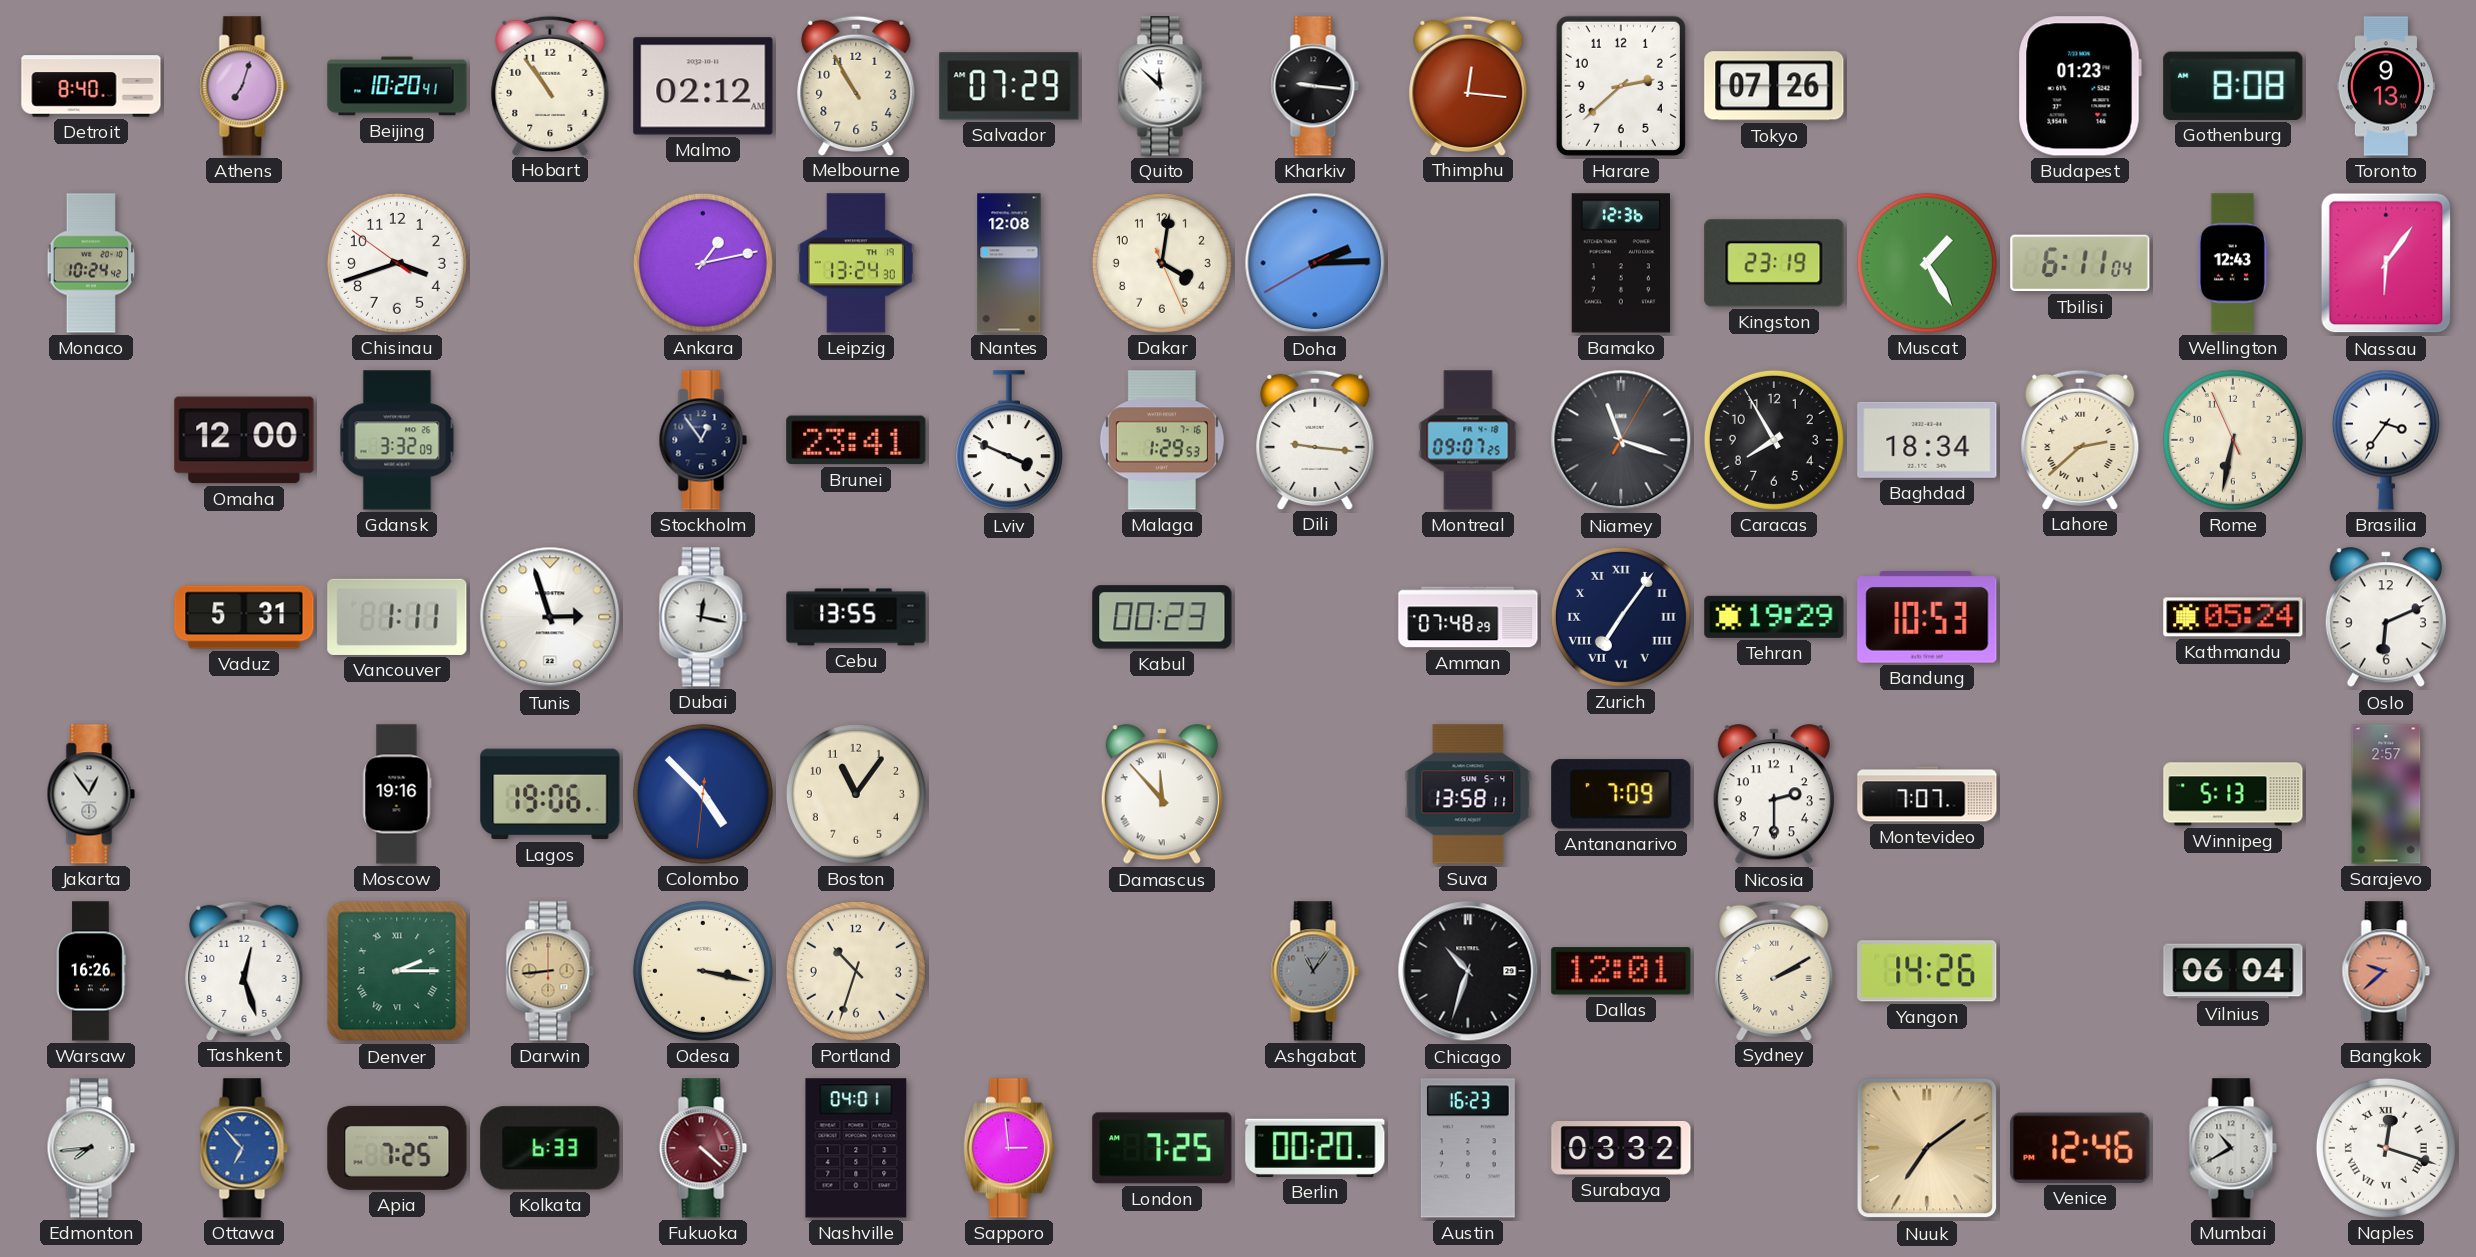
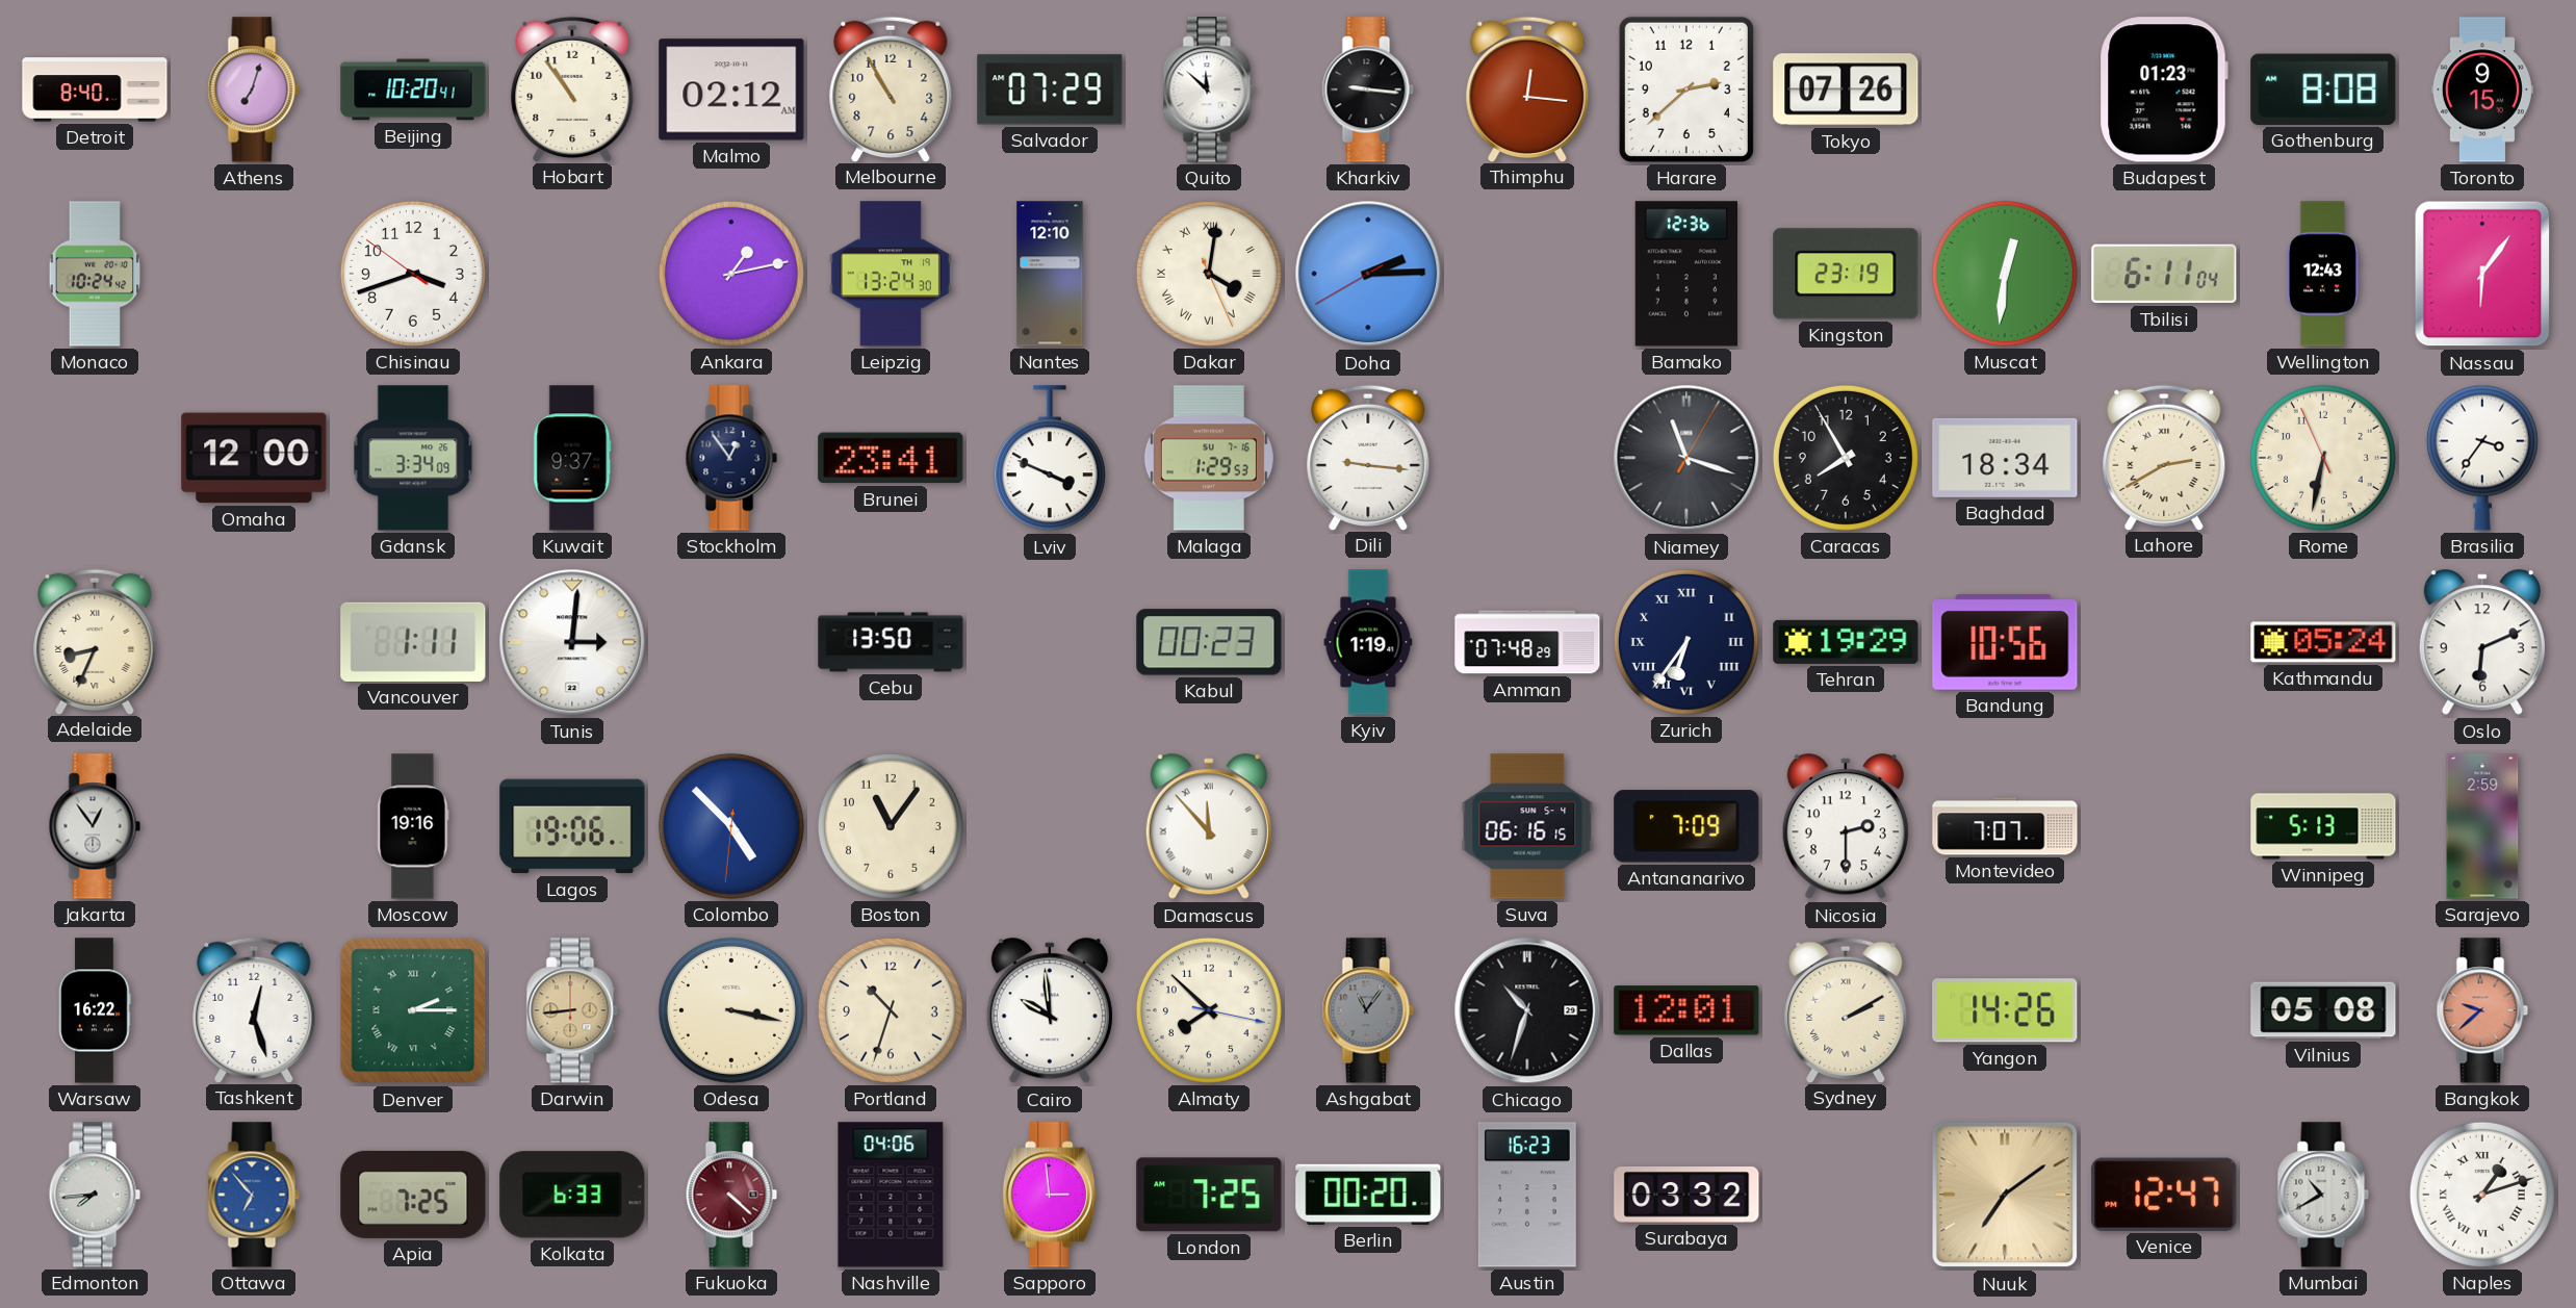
Toronto: 9:13 -> 9:15 (2482, 89)
Nantes: 12:08 -> 12:10 (1050, 274)
Dakar numerals: Arabic -> Roman (1209, 274)
Muscat: 1:25 -> 12:31 (2005, 274)
Gdansk: 3:32 -> 3:34 (413, 458)
Kuwait: none -> 9:37 (572, 458)
Montreal: 09:07 -> none (1468, 440)
Lahore: 2:38 -> 2:40 (2164, 457)
Adelaide: none -> 8:34 (95, 641)
Vaduz: 5:31 -> none (244, 617)
Tunis: 2:57 -> 3:01 (572, 642)
Dubai: 12:17 -> none (703, 617)
Cebu: 13:55 -> 13:50 (891, 642)
Kyiv: none -> 1:19 (1368, 642)
Zurich: 7:06 -> 6:36 (1686, 642)
Bandung: 10:53 -> 10:56 (2005, 643)
Suva: 13:58 -> 06:16 (1527, 826)
Sarajevo: 2:57 -> 2:59 (2482, 826)
Warsaw: 16:26 -> 16:22 (95, 1010)
Cairo: none -> 9:59 (1050, 1011)
Almaty: none -> 7:52 (1209, 1010)
Vilnius: 06:04 -> 05:08 (2323, 1010)
Nashville: 04:01 -> 04:06 (891, 1195)
Venice: 12:46 -> 12:47 (2164, 1195)
Naples: 12:18 -> 1:12 (2482, 1195)
